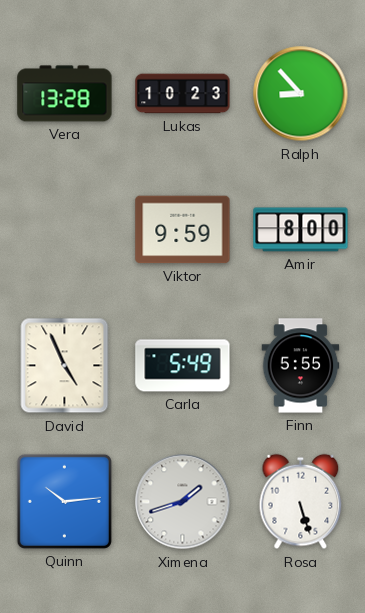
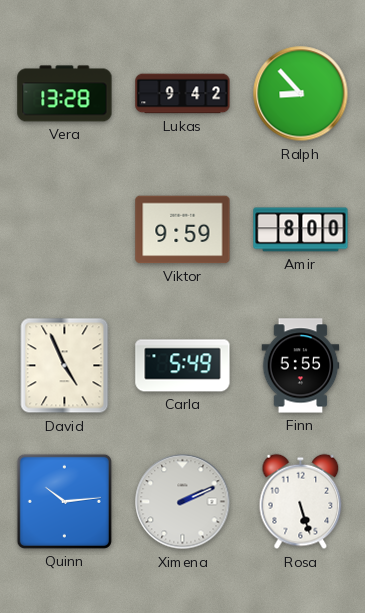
Lukas: 10:23 -> 9:42 (183, 94)
Ximena: 1:42 -> 2:11 (183, 502)
